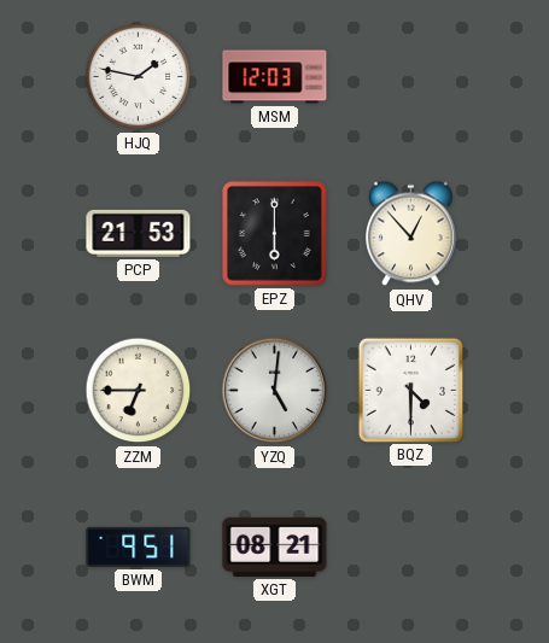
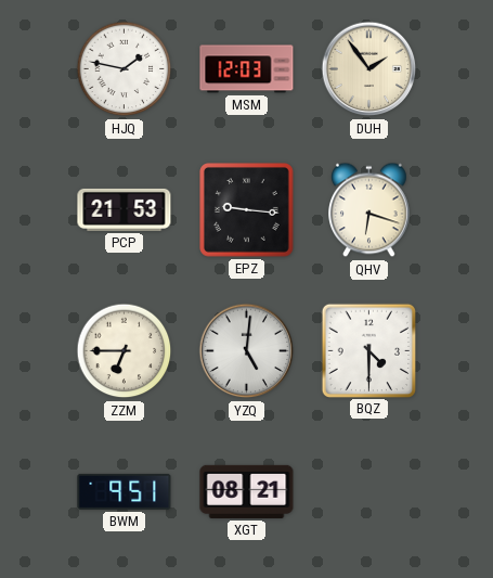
DUH: none -> 1:54 (369, 69)
EPZ: 6:00 -> 9:16 (247, 210)
QHV: 12:53 -> 6:18 (369, 210)
